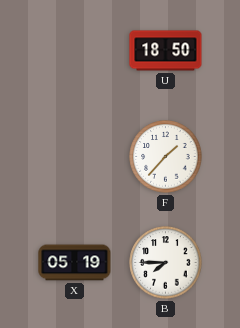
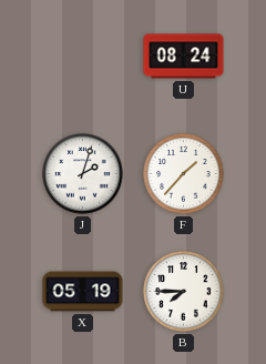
U: 18:50 -> 08:24 (184, 57)
J: none -> 2:03 (83, 174)
